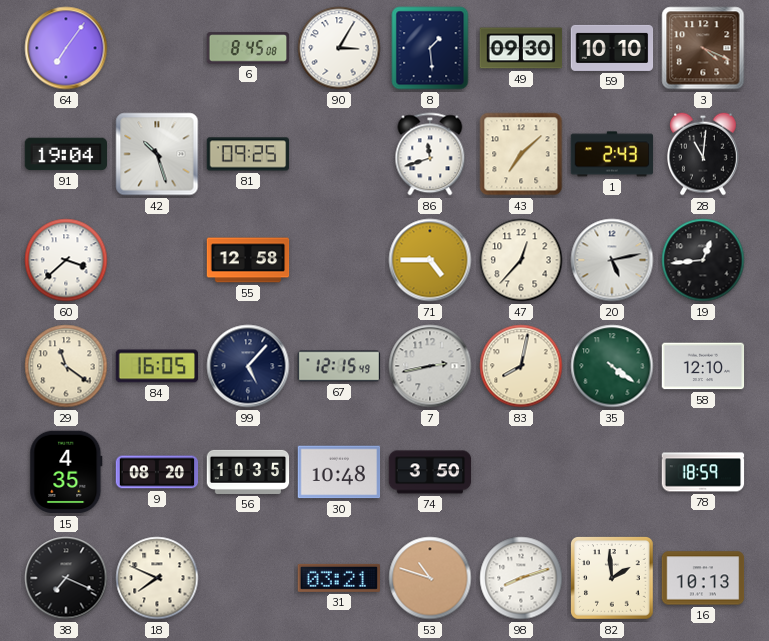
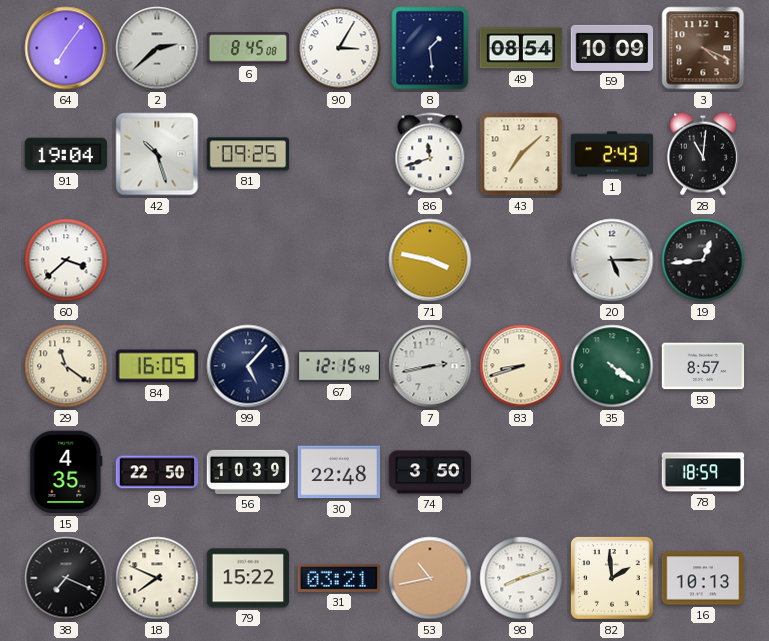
2: none -> 2:38 (157, 48)
49: 09:30 -> 08:54 (521, 48)
59: 10:10 -> 10:09 (612, 48)
55: 12:58 -> none (248, 260)
71: 4:45 -> 3:47 (430, 260)
47: 12:37 -> none (521, 260)
20: 5:13 -> 5:15 (612, 260)
83: 8:02 -> 8:42 (521, 366)
58: 12:10 -> 8:57 (703, 366)
9: 08:20 -> 22:50 (157, 472)
56: 10:35 -> 10:39 (248, 472)
30: 10:48 -> 22:48 (339, 472)
79: none -> 15:22 (248, 578)
53: 10:48 -> 10:43 (430, 578)
